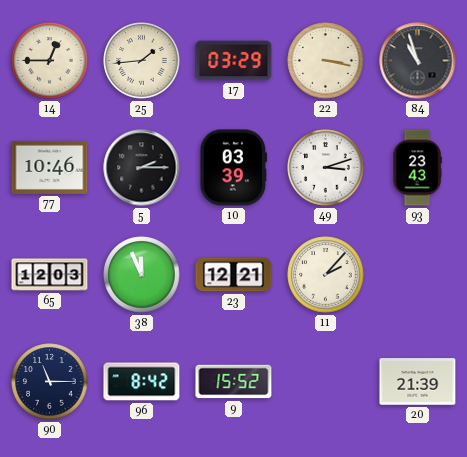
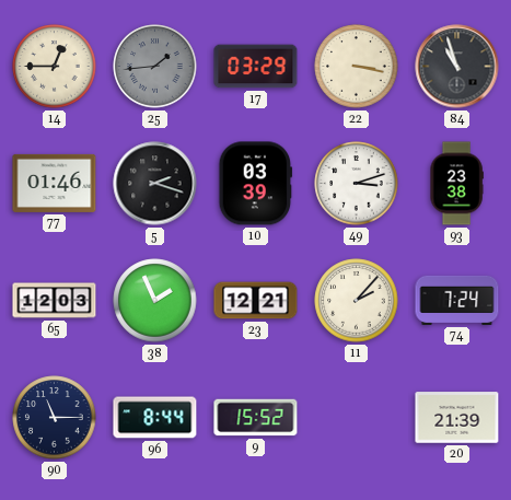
25 dial: cream -> grey (155, 67)
77: 10:46 -> 01:46 (55, 183)
5: 2:15 -> 2:18 (155, 184)
93: 23:43 -> 23:38 (456, 184)
38: 11:56 -> 1:56 (155, 301)
74: none -> 7:24 (457, 300)
96: 8:42 -> 8:44 (155, 418)
